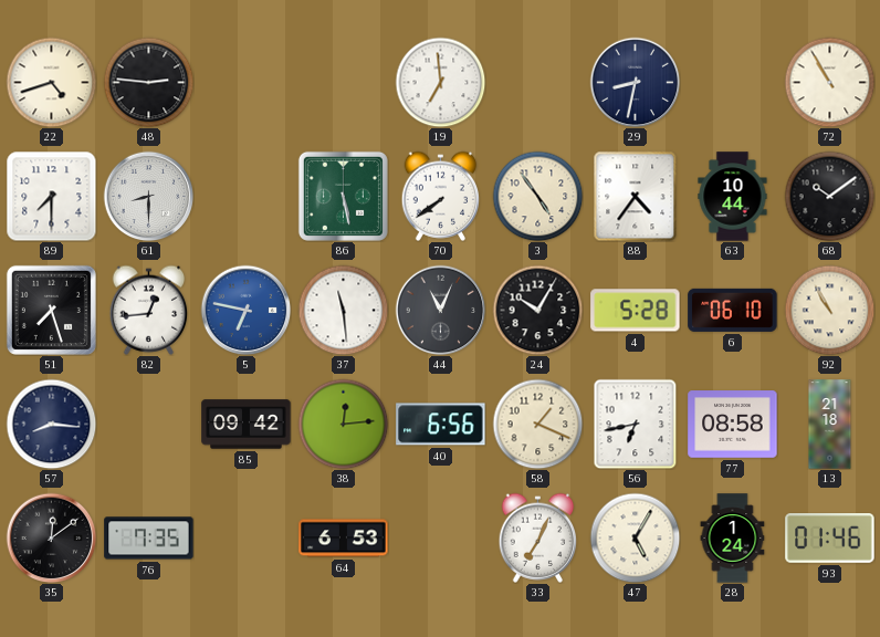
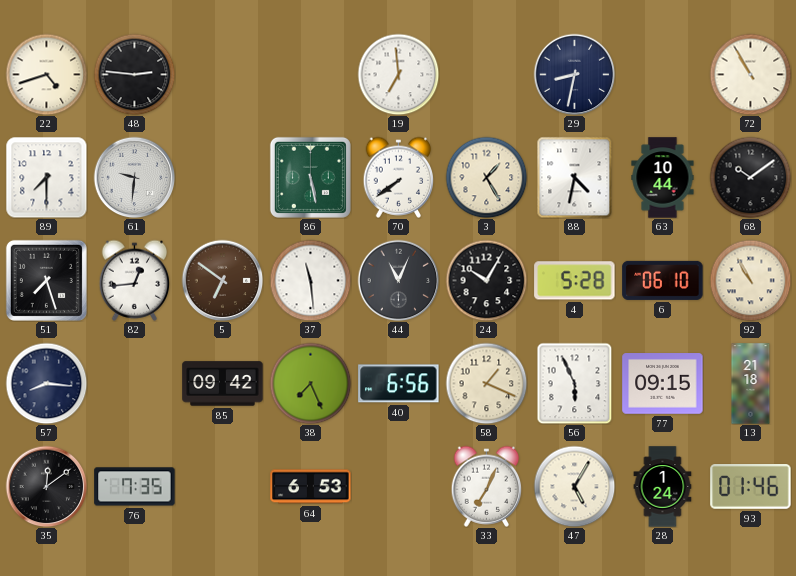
61: 8:30 -> 9:31 (134, 177)
3: 4:54 -> 1:25 (486, 177)
88: 4:36 -> 4:32 (575, 177)
5: 6:47 -> 6:51 (222, 280)
5 dial: blue -> brown (222, 280)
38: 12:14 -> 7:26 (310, 383)
56: 6:43 -> 5:56 (575, 383)
77: 08:58 -> 09:15 (663, 384)
